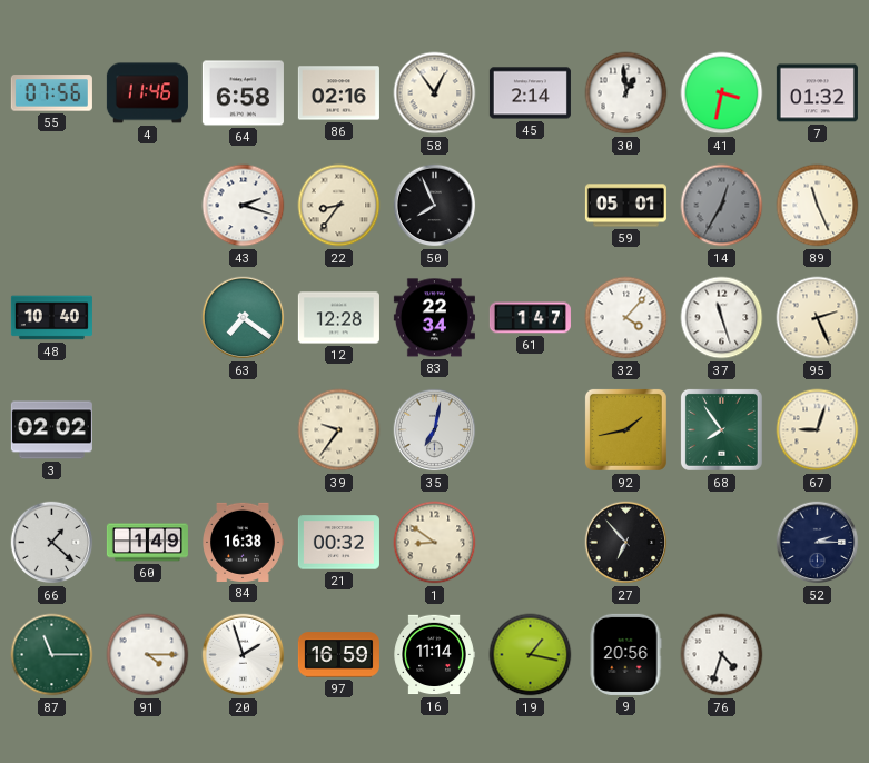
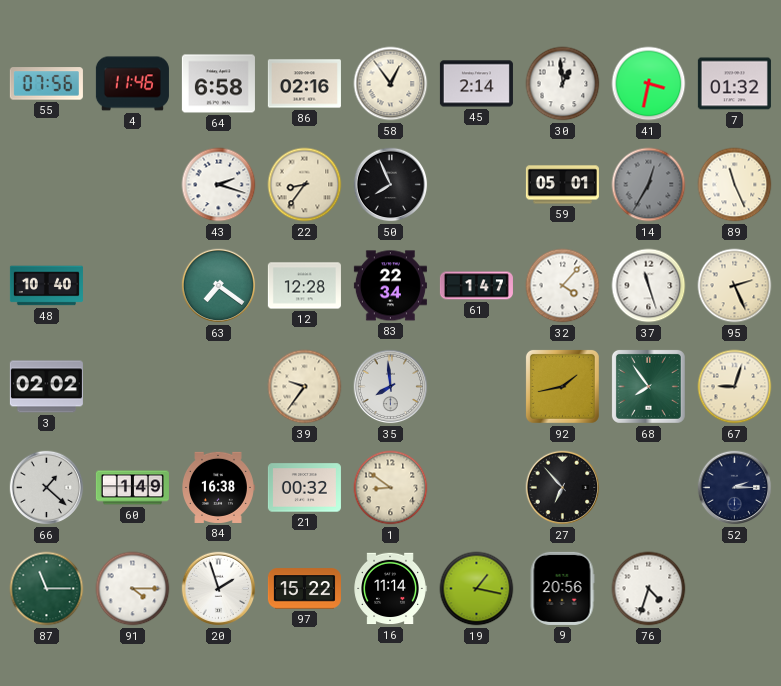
35: 7:02 -> 7:59 (391, 387)
97: 16:59 -> 15:22 (304, 589)
